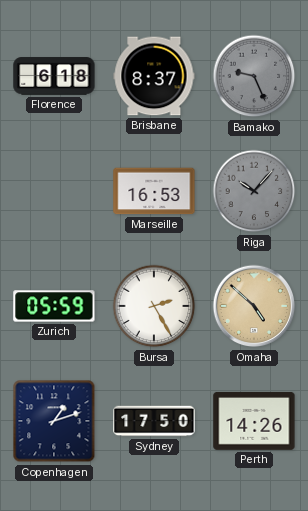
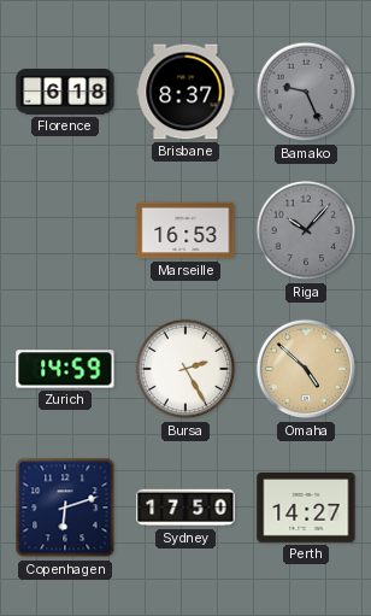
Zurich: 05:59 -> 14:59 (65, 369)
Copenhagen: 1:12 -> 6:12 (65, 508)
Perth: 14:26 -> 14:27 (306, 508)
